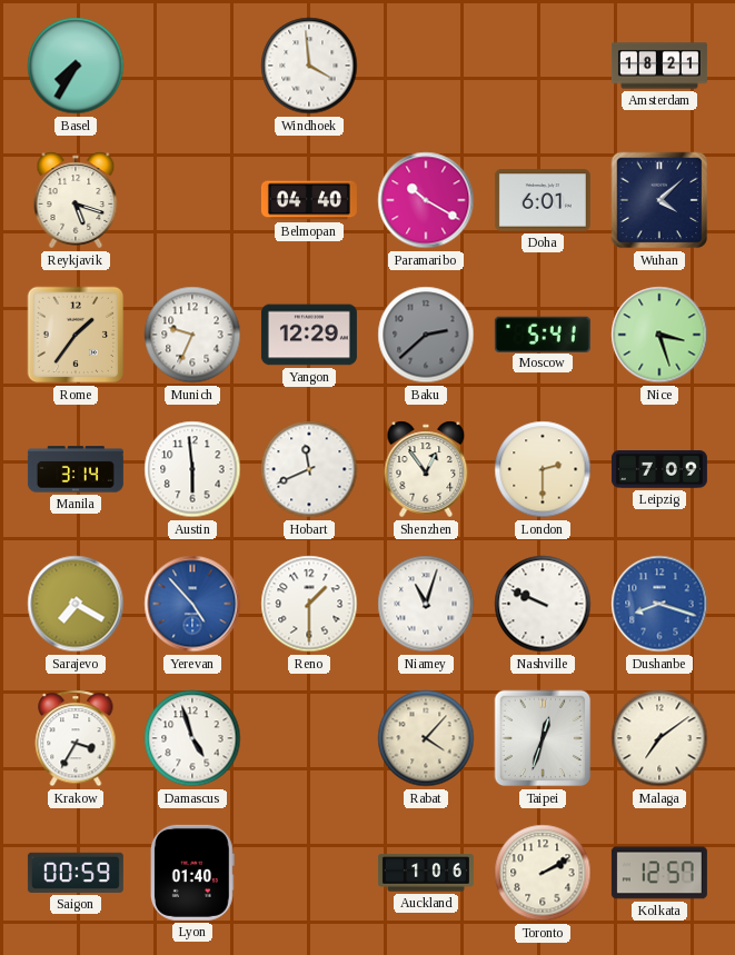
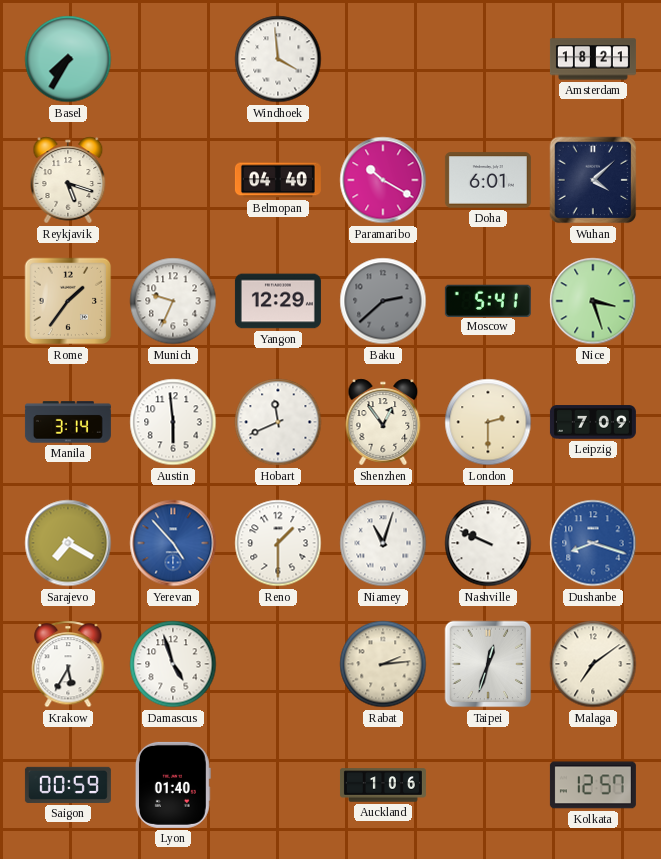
Krakow: 3:35 -> 5:35 (68, 664)
Rabat: 4:07 -> 2:14 (383, 664)
Toronto: 2:10 -> none (543, 873)
